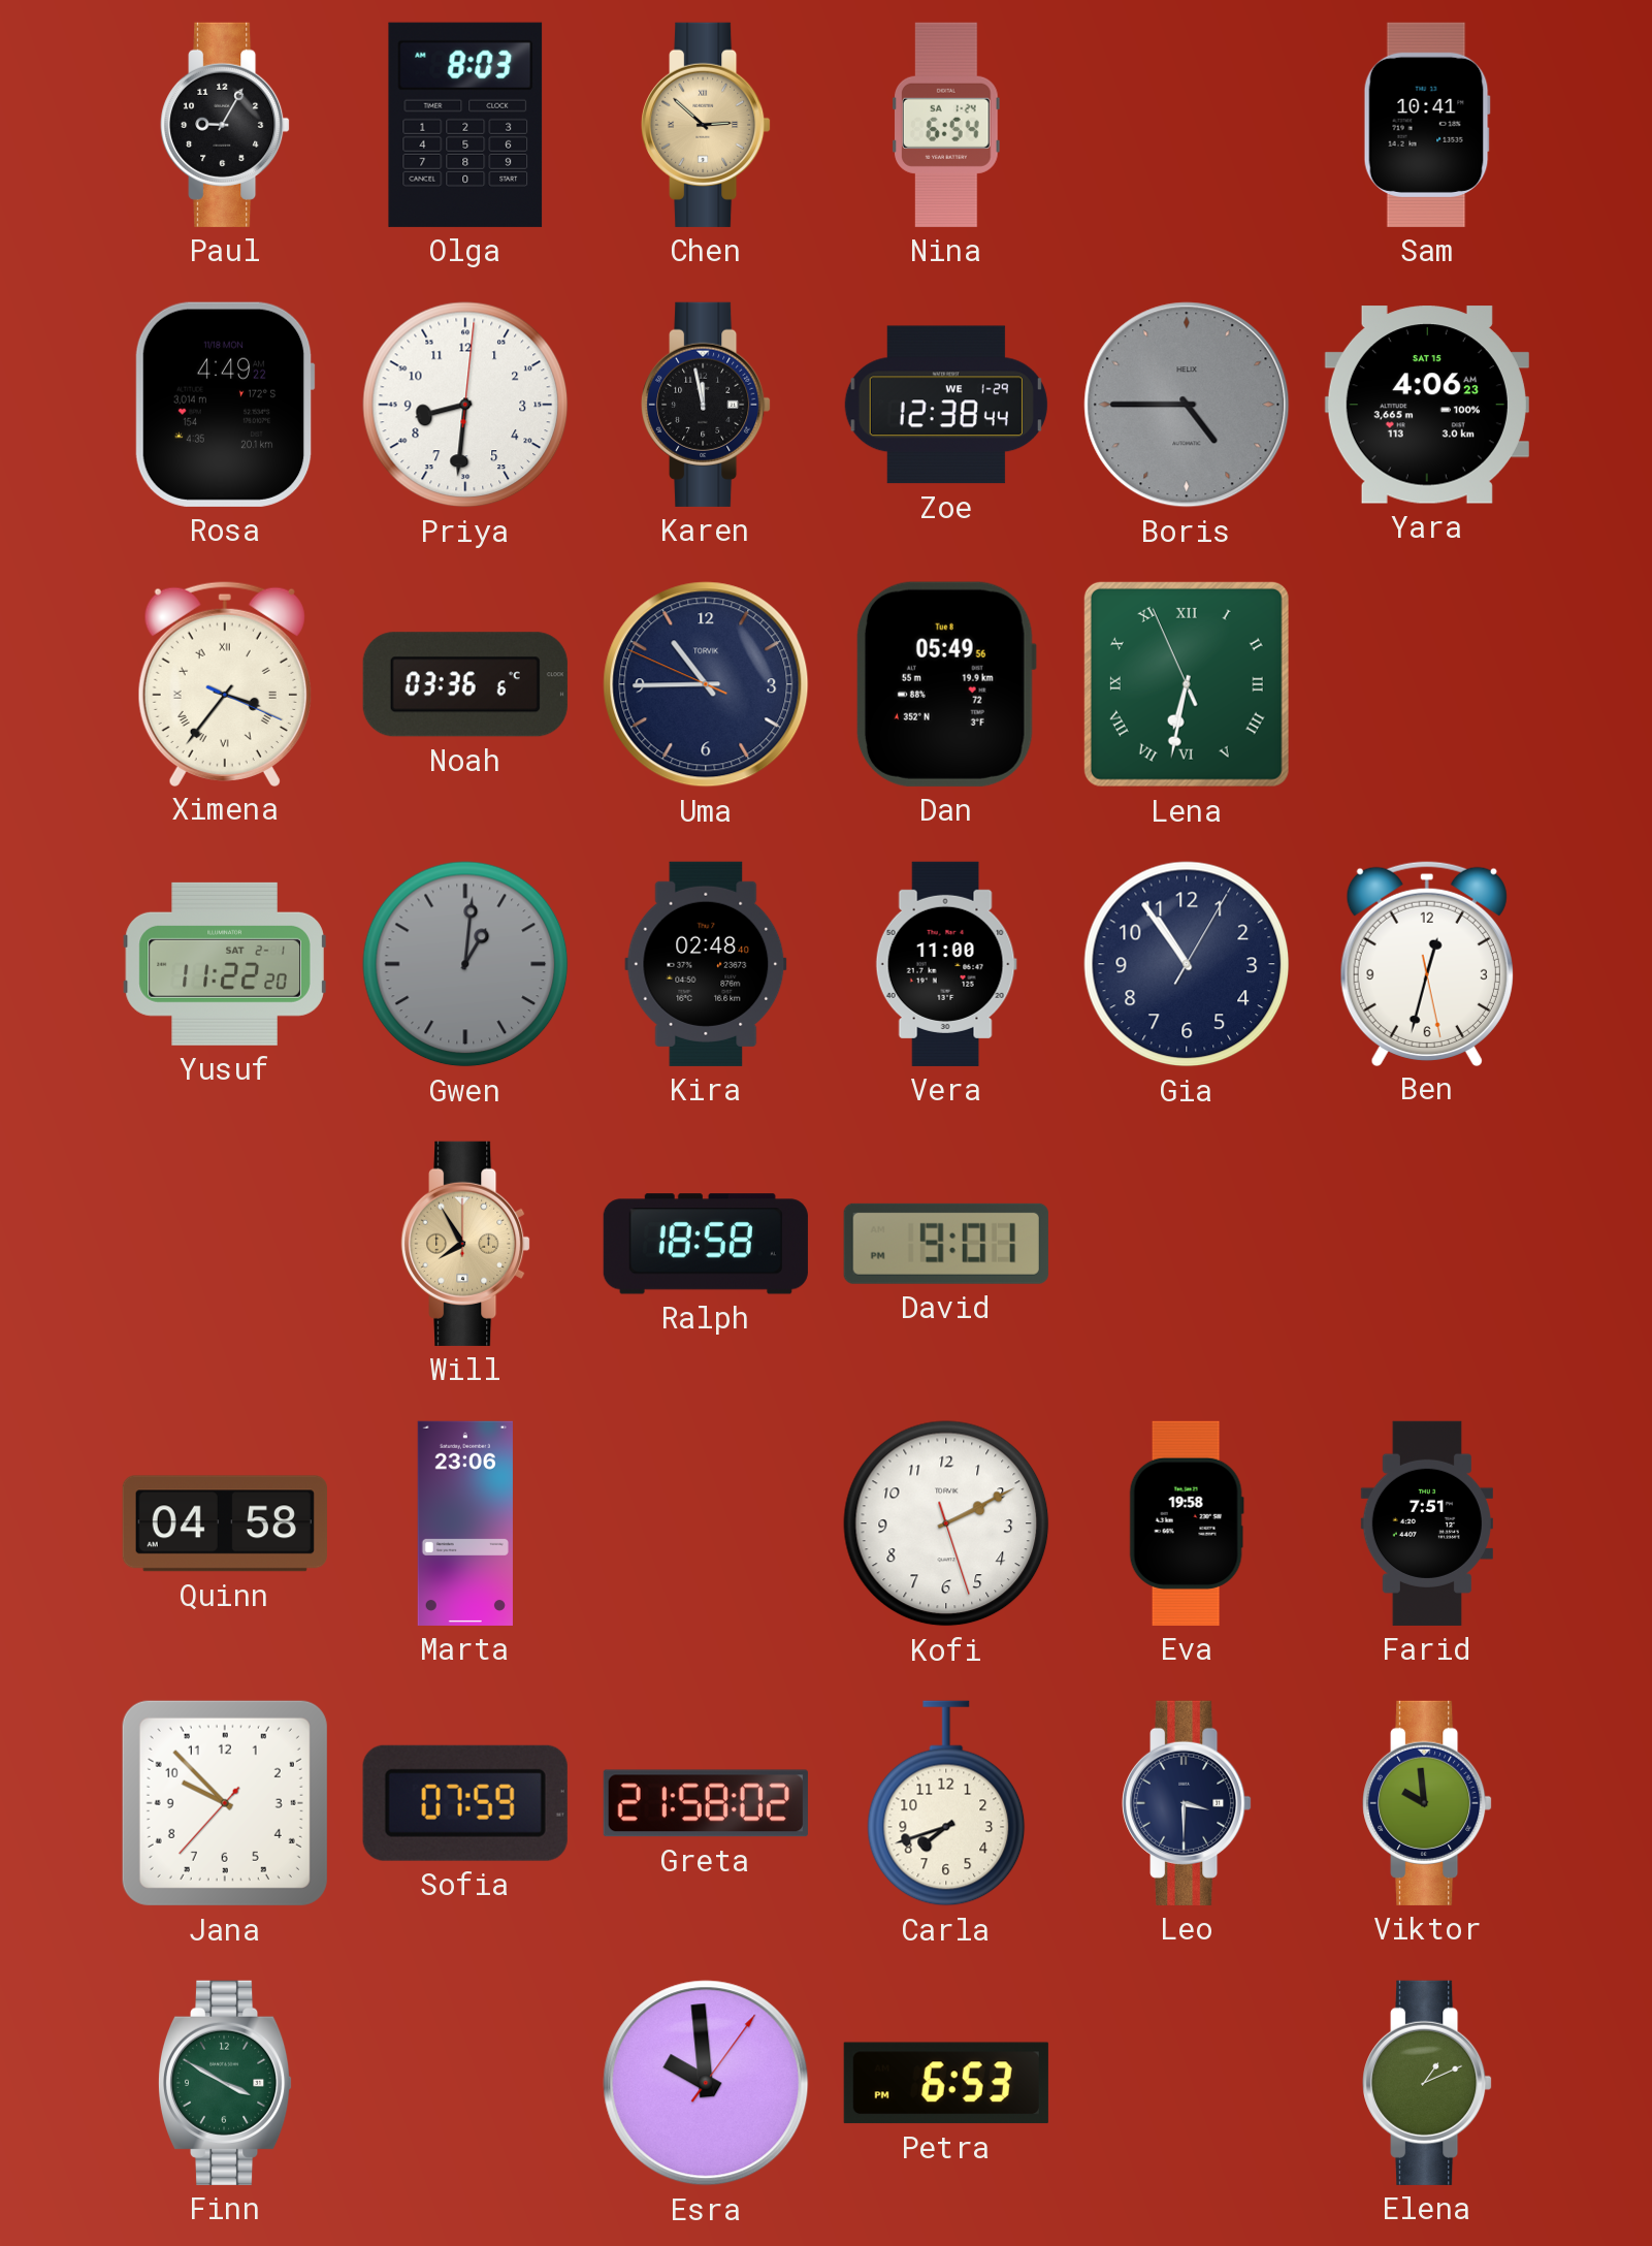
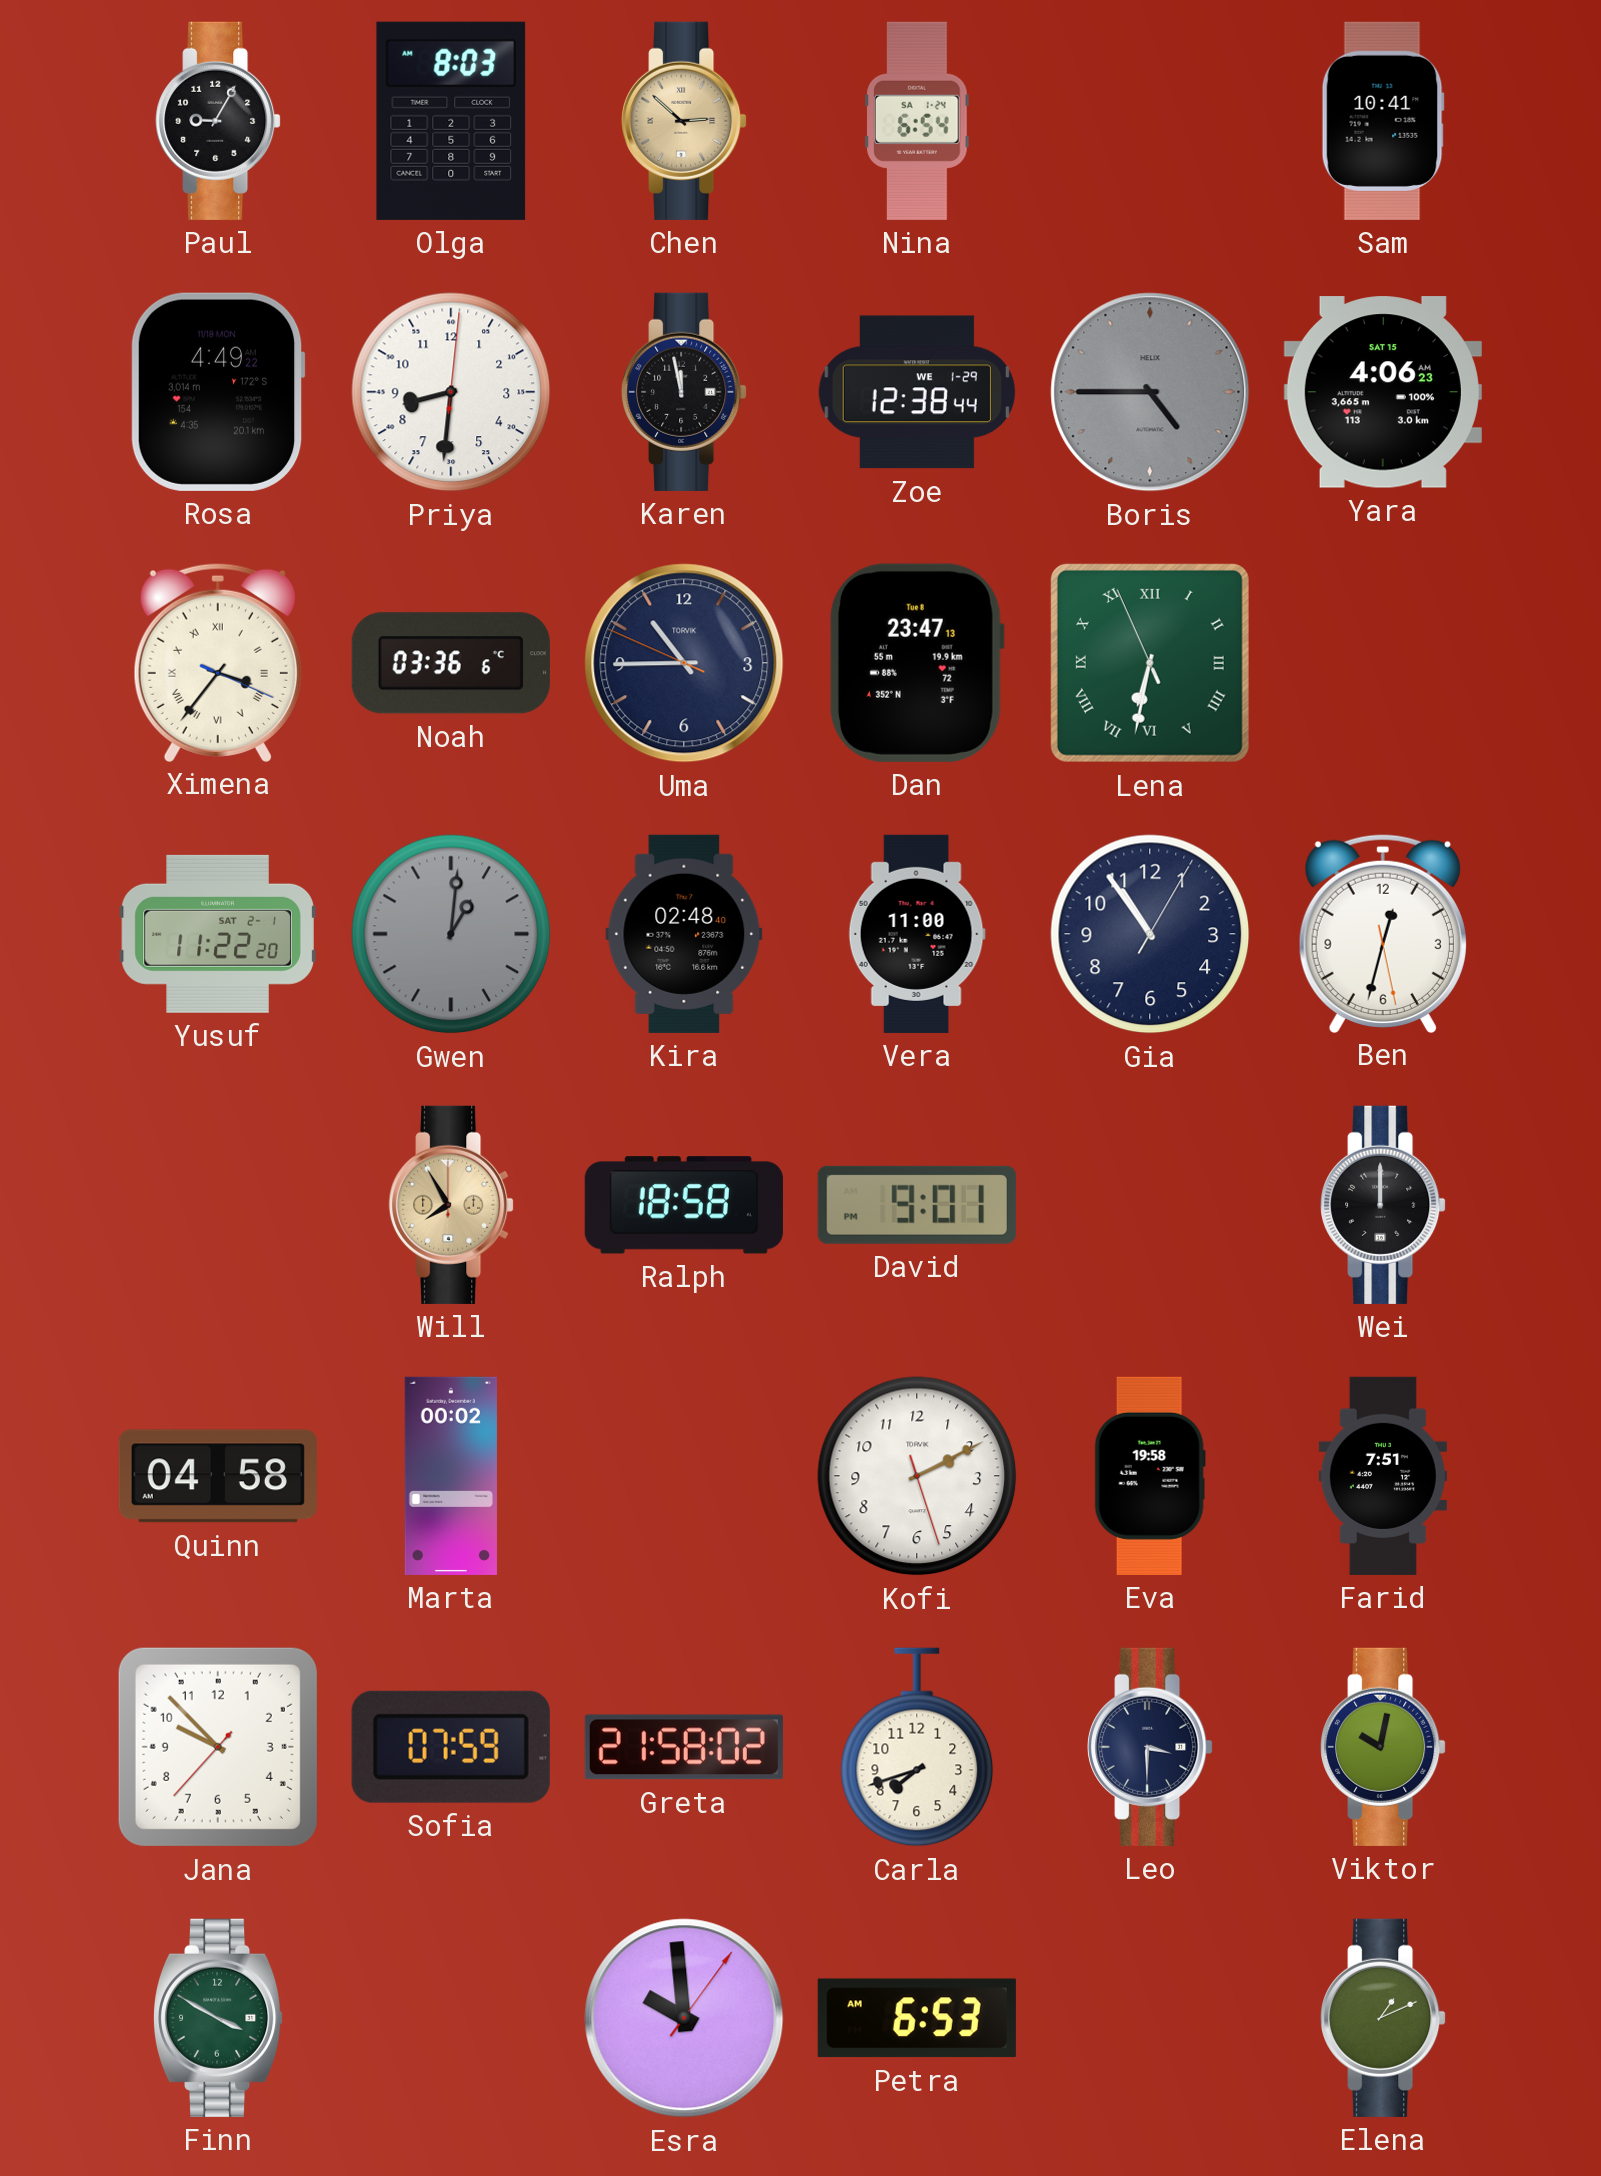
Dan: 05:49 -> 23:47 (916, 663)
Wei: none -> 12:00 (1383, 1205)
Marta: 23:06 -> 00:02 (451, 1476)
Viktor: 9:59 -> 10:02 (1383, 1747)
Petra: 6:53 PM -> 6:53 AM (917, 2018)
